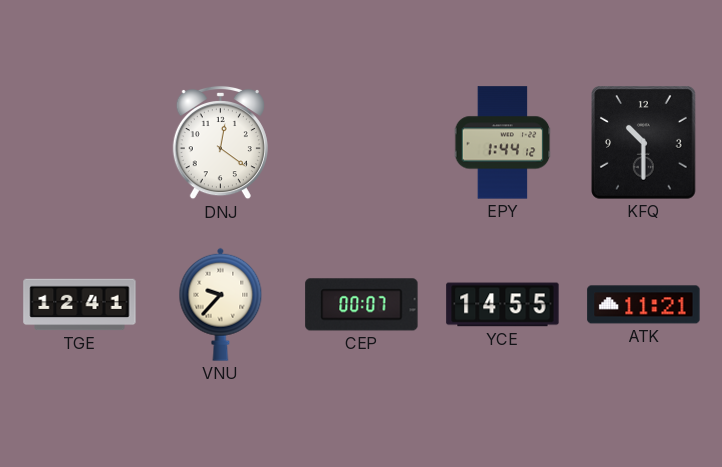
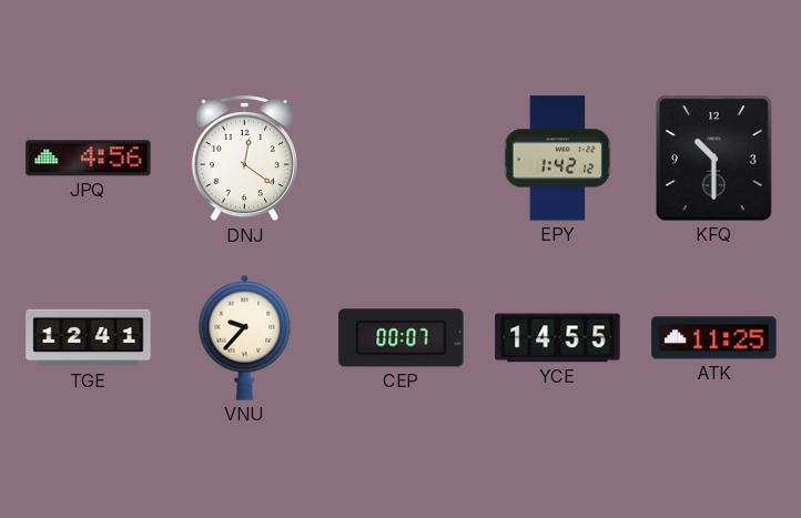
JPQ: none -> 4:56 (89, 159)
EPY: 1:44 -> 1:42 (558, 159)
ATK: 11:21 -> 11:25 (714, 338)
